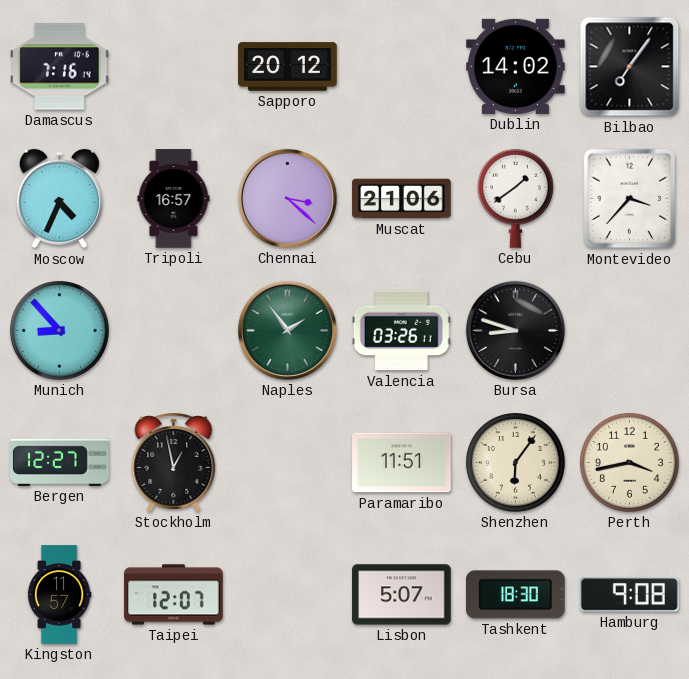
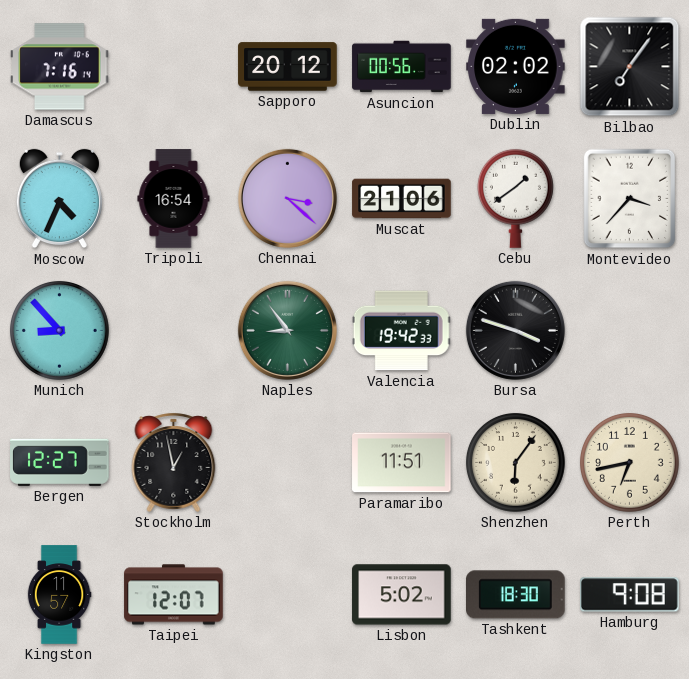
Asuncion: none -> 00:56 (402, 67)
Dublin: 14:02 -> 02:02 (516, 66)
Tripoli: 16:57 -> 16:54 (174, 199)
Naples: 1:54 -> 8:54 (287, 330)
Valencia: 03:26 -> 19:42 (401, 331)
Bursa: 8:48 -> 3:48 (515, 330)
Perth: 3:43 -> 6:43 (629, 462)
Lisbon: 5:07 -> 5:02 (402, 595)
